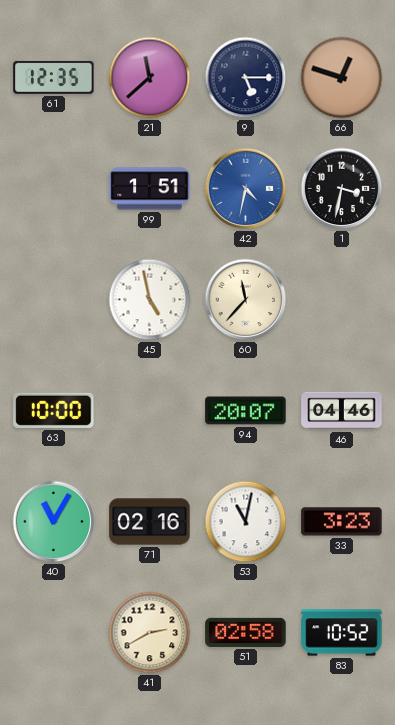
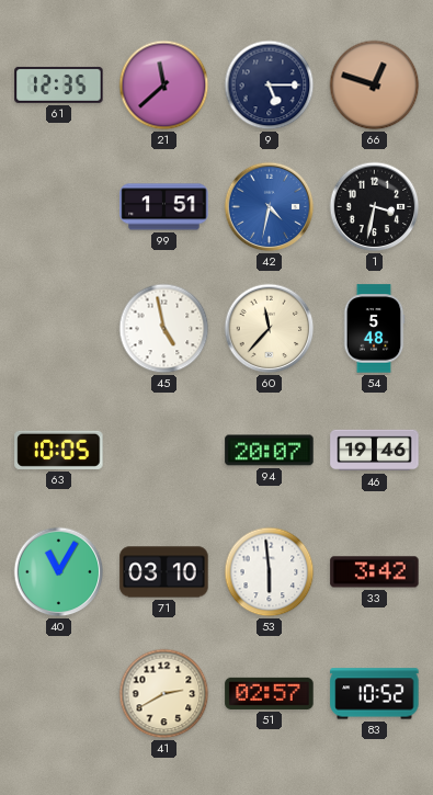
54: none -> 5:48 (374, 329)
63: 10:00 -> 10:05 (59, 450)
46: 04:46 -> 19:46 (375, 451)
71: 02:16 -> 03:10 (164, 572)
53: 11:02 -> 5:59 (270, 572)
33: 3:23 -> 3:42 (375, 572)
51: 02:58 -> 02:57 (270, 693)
